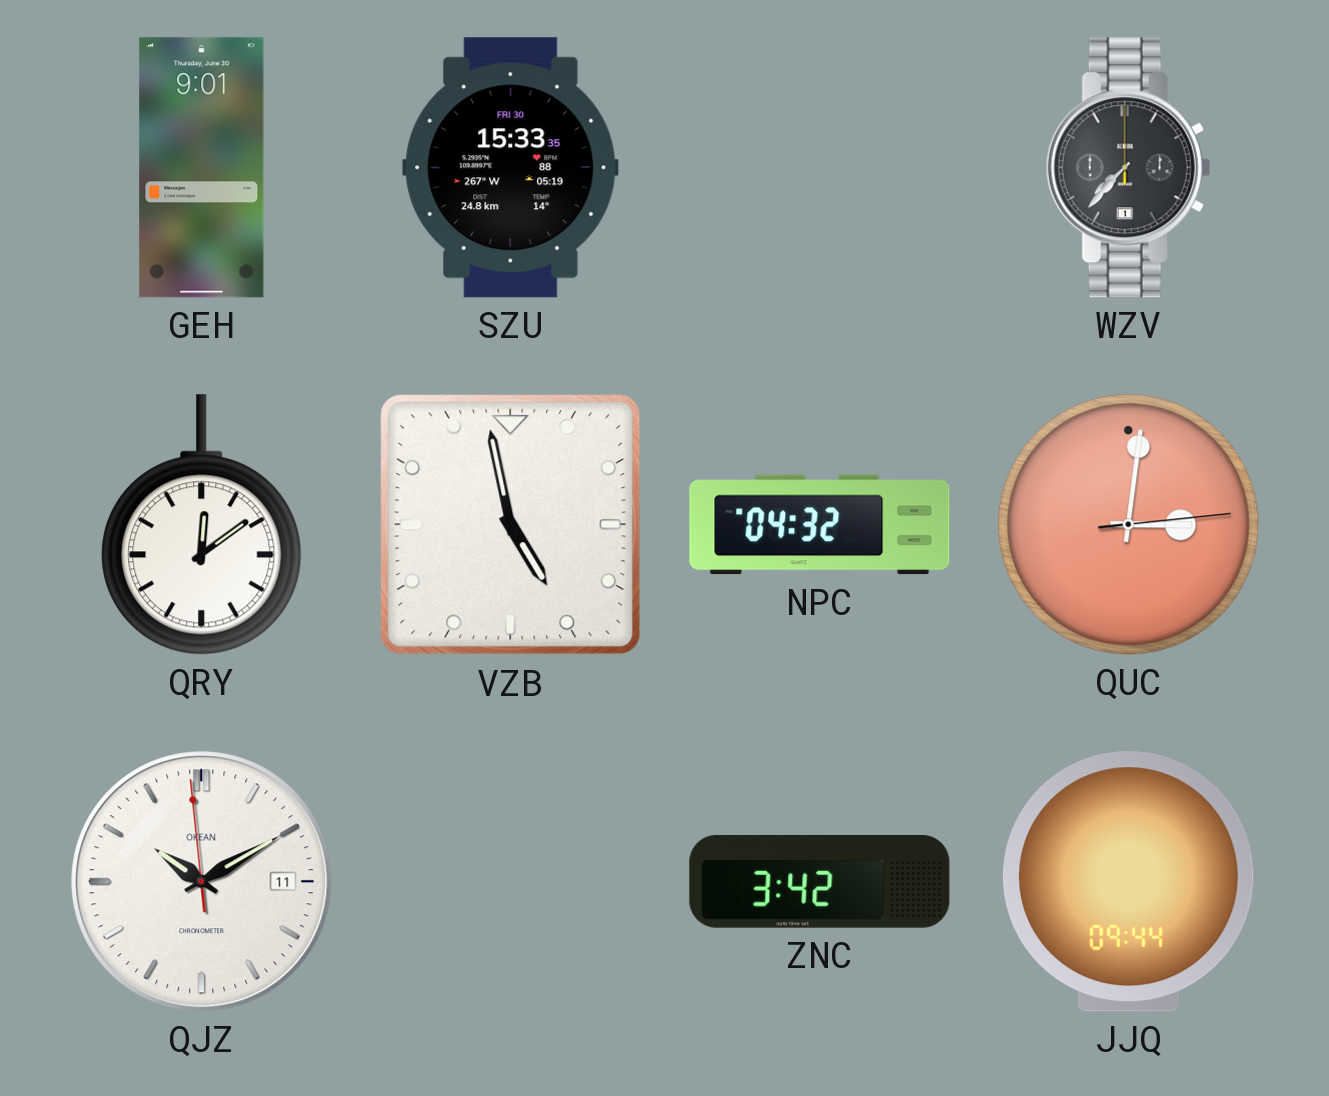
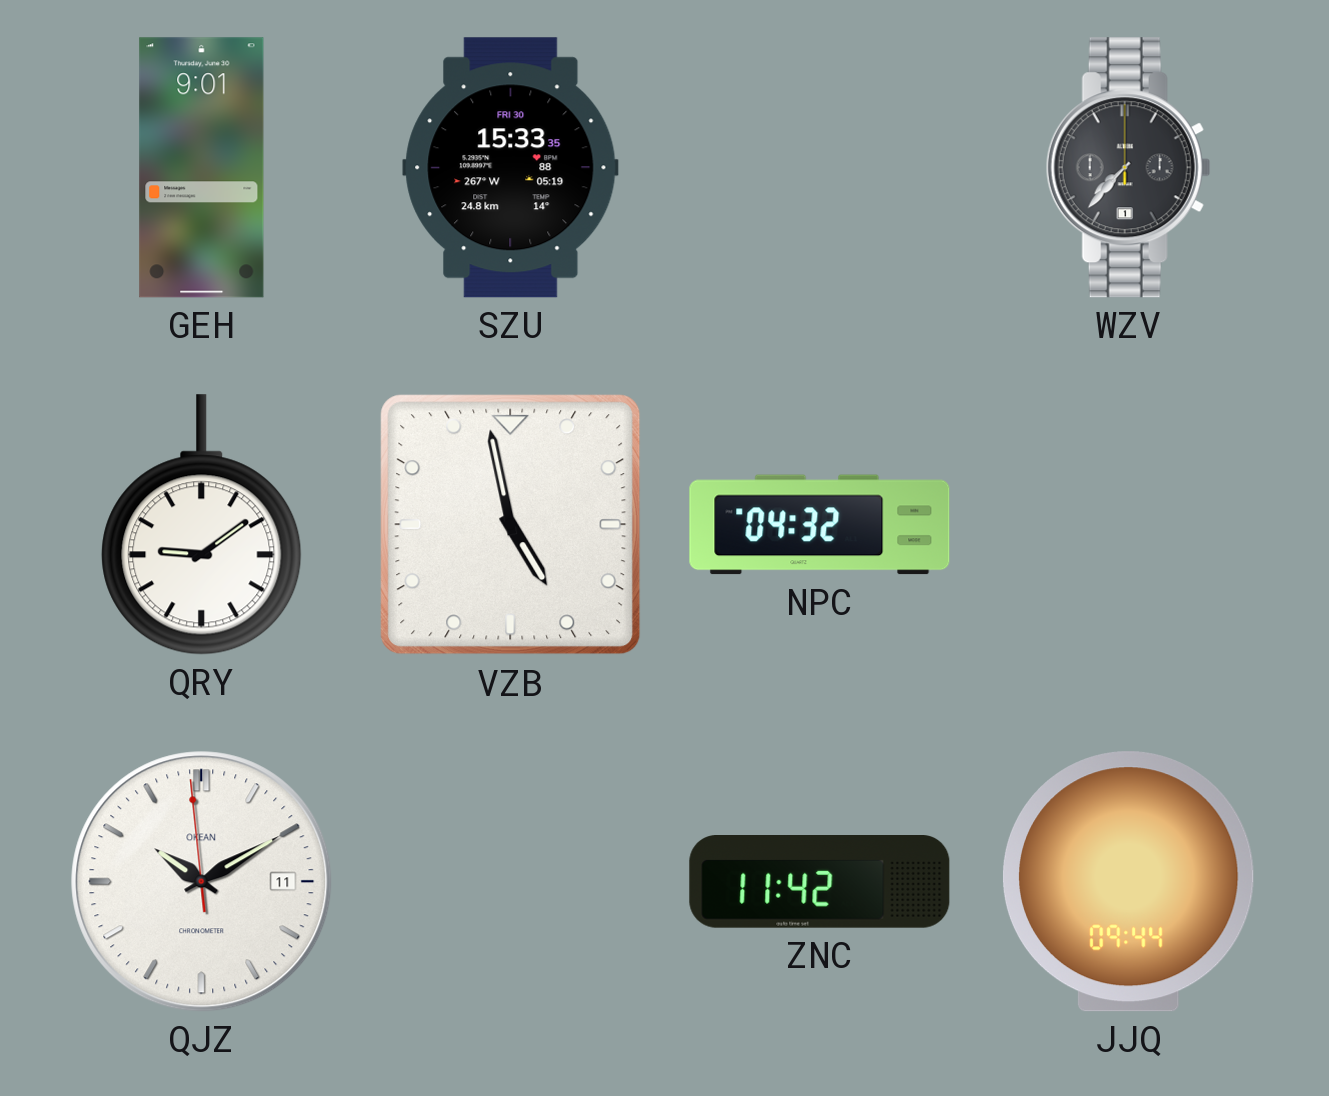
QRY: 12:09 -> 9:09 (202, 525)
QUC: 3:01 -> none (1129, 525)
ZNC: 3:42 -> 11:42 (820, 882)
